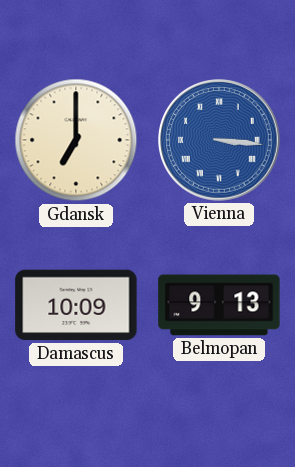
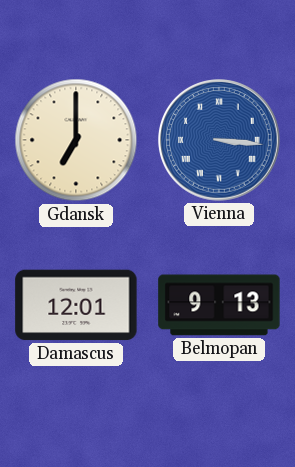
Damascus: 10:09 -> 12:01 (76, 305)
